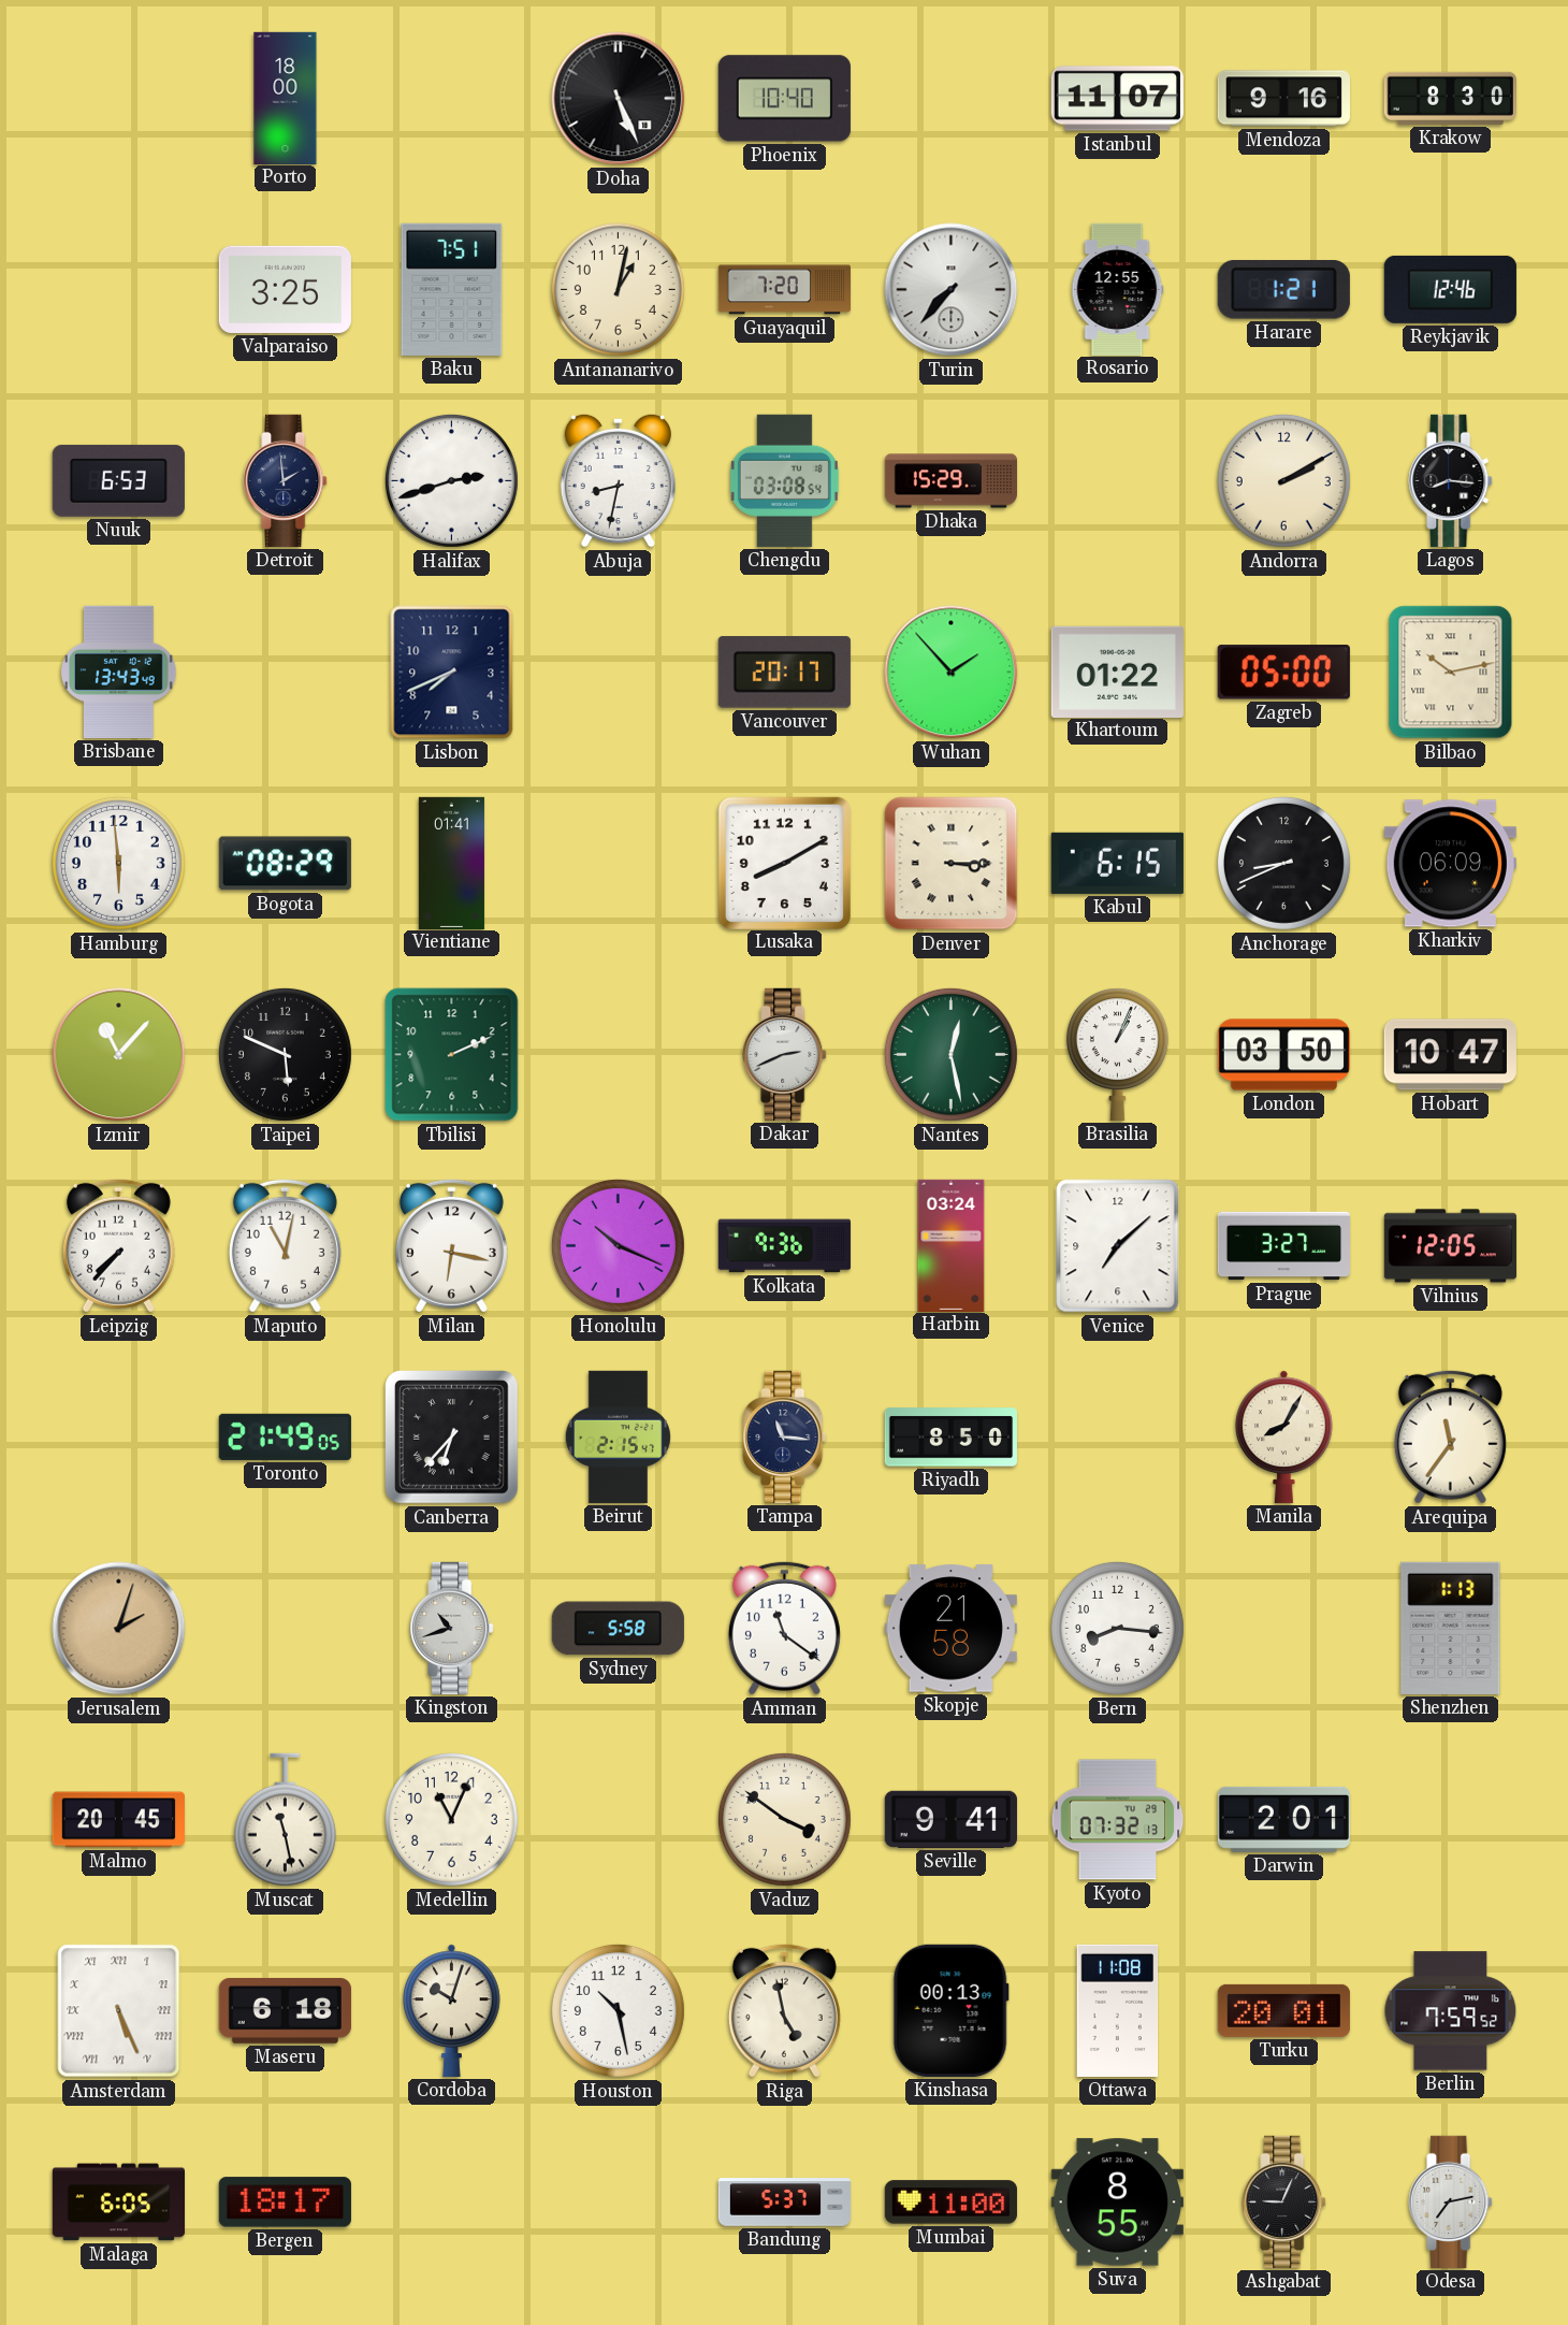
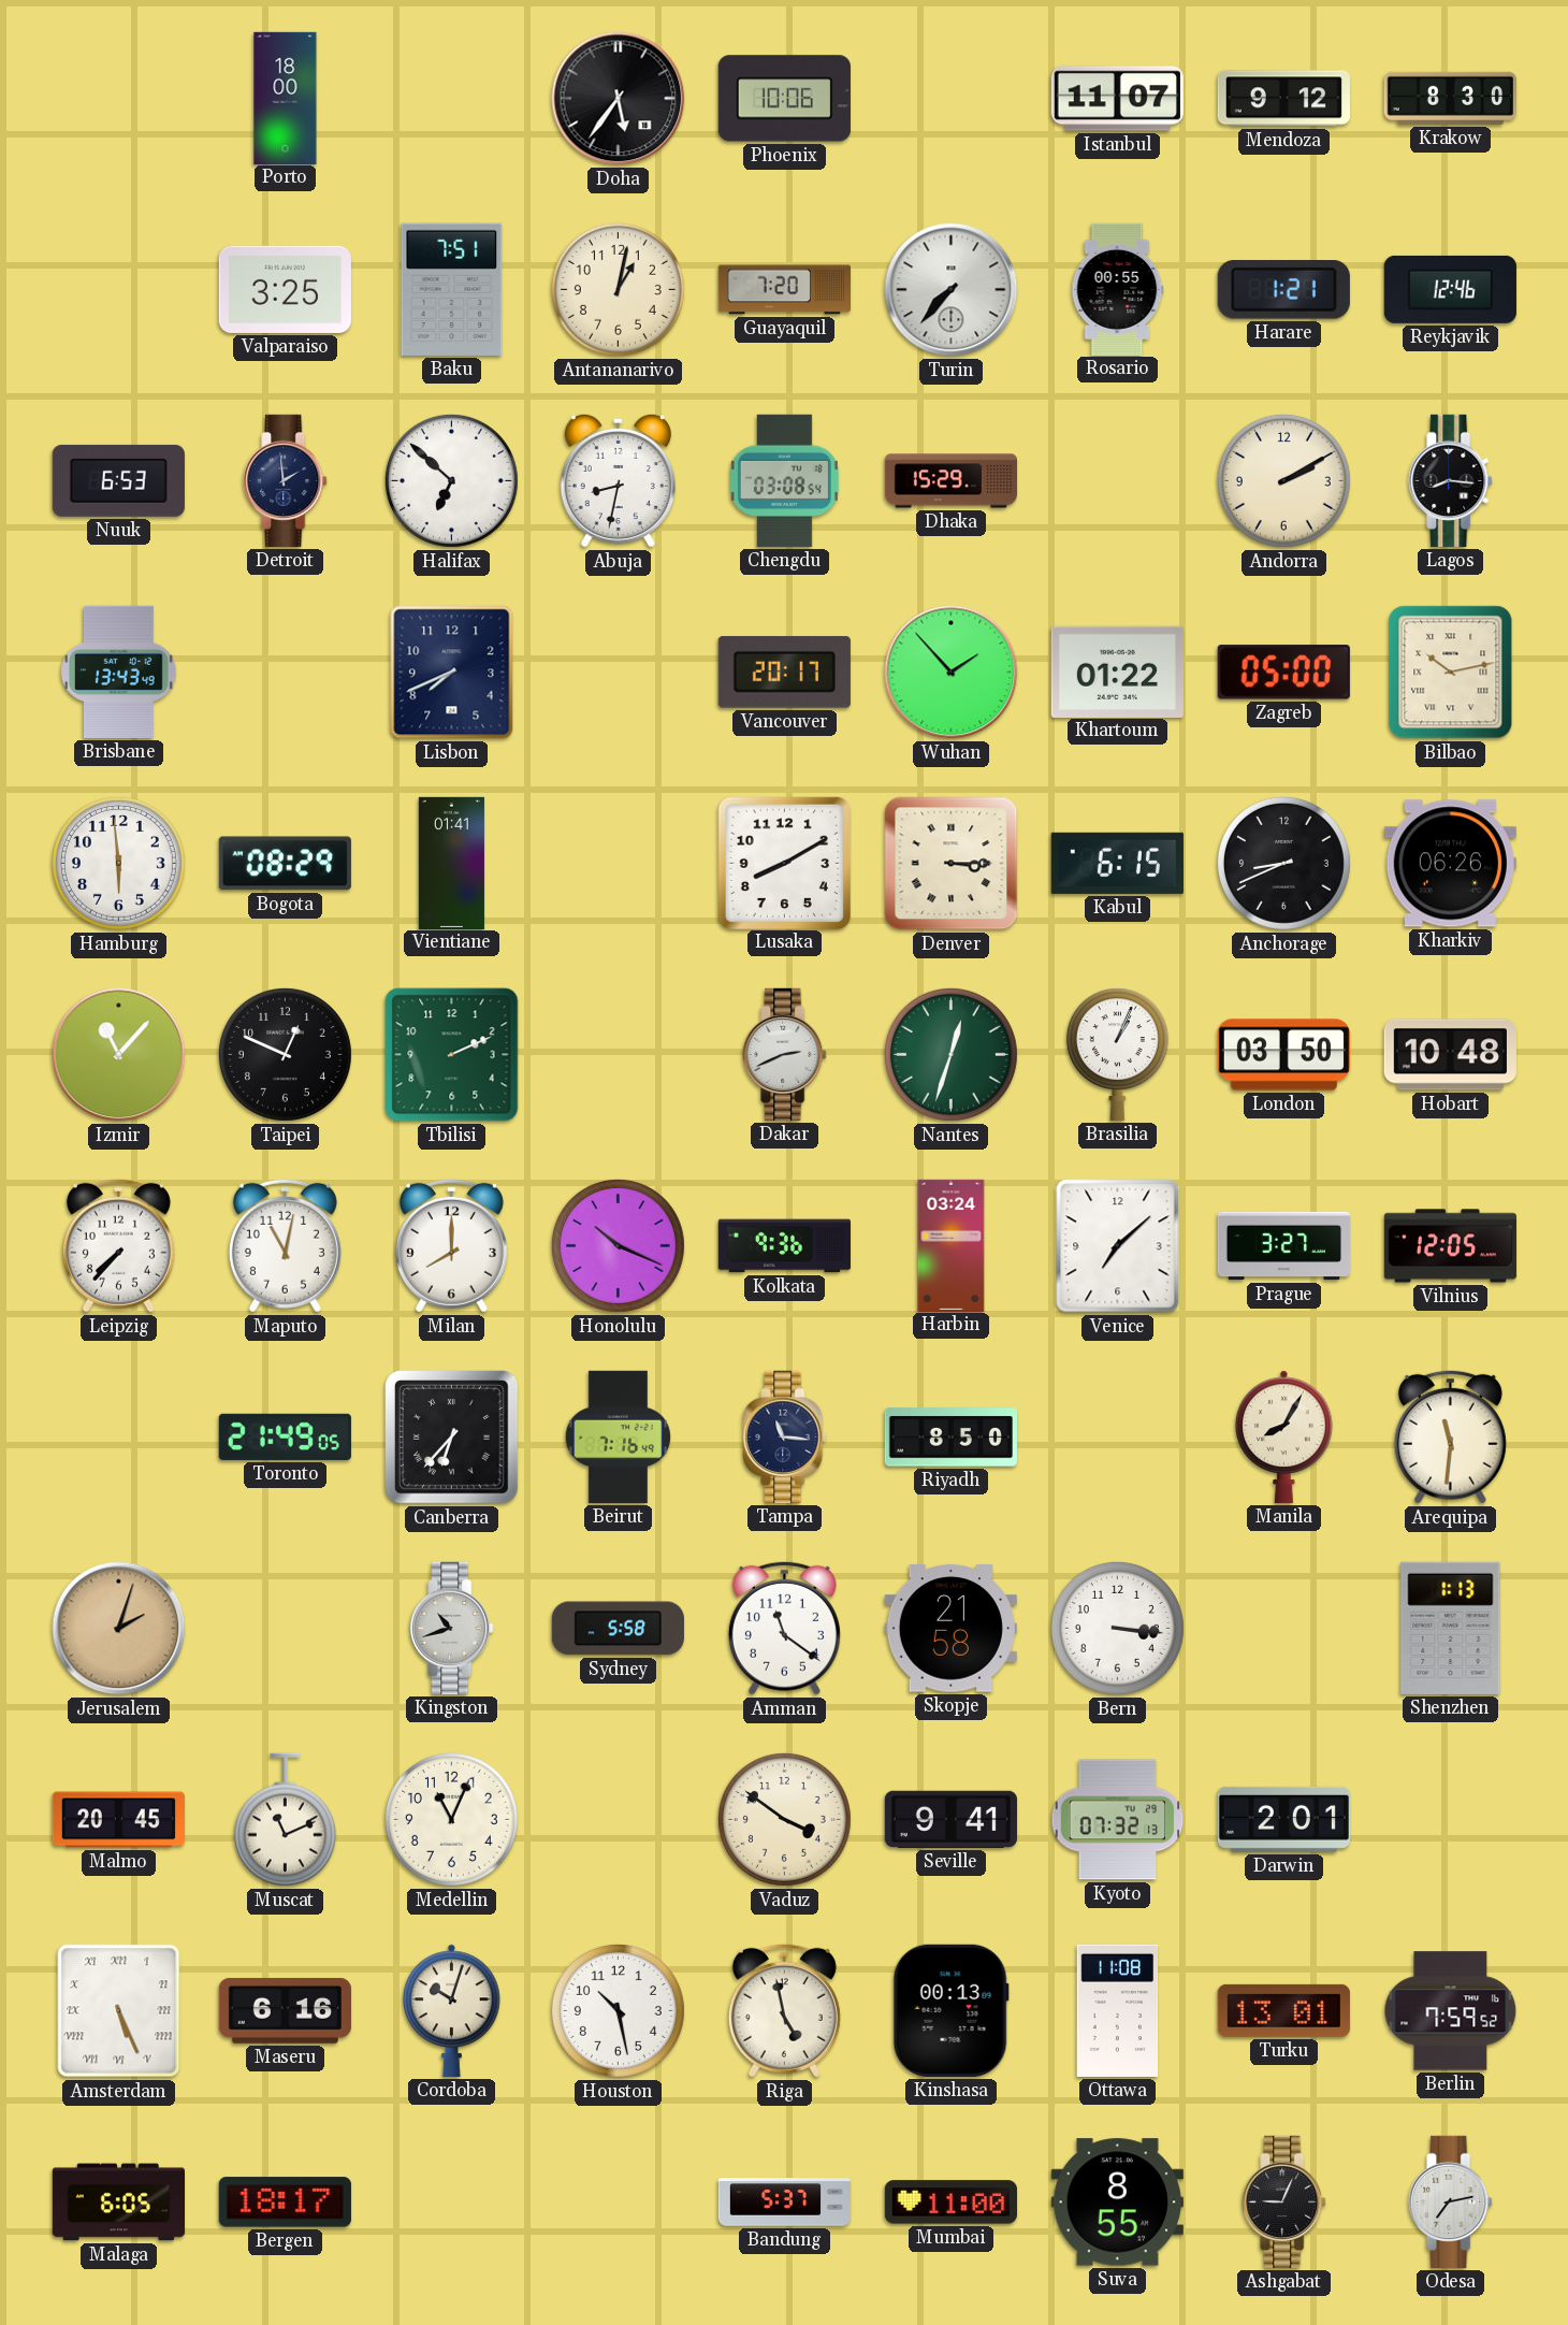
Doha: 5:26 -> 5:36 (619, 99)
Phoenix: 10:40 -> 10:06 (784, 99)
Mendoza: 9:16 -> 9:12 (1283, 99)
Rosario: 12:55 -> 00:55 (1118, 289)
Halifax: 2:42 -> 6:52 (451, 480)
Kharkiv: 06:09 -> 06:26 (1450, 864)
Taipei: 5:49 -> 12:49 (285, 1054)
Nantes: 12:28 -> 12:33 (950, 1054)
Hobart: 10:47 -> 10:48 (1450, 1055)
Milan: 6:17 -> 8:00 (451, 1245)
Beirut: 2:15 -> 7:16 (618, 1436)
Arequipa: 11:36 -> 11:31 (1450, 1436)
Bern: 8:16 -> 3:16 (1117, 1628)
Muscat: 11:28 -> 11:11 (285, 1820)
Maseru: 6:18 -> 6:16 (285, 2010)
Turku: 20:01 -> 13:01 (1283, 2010)
